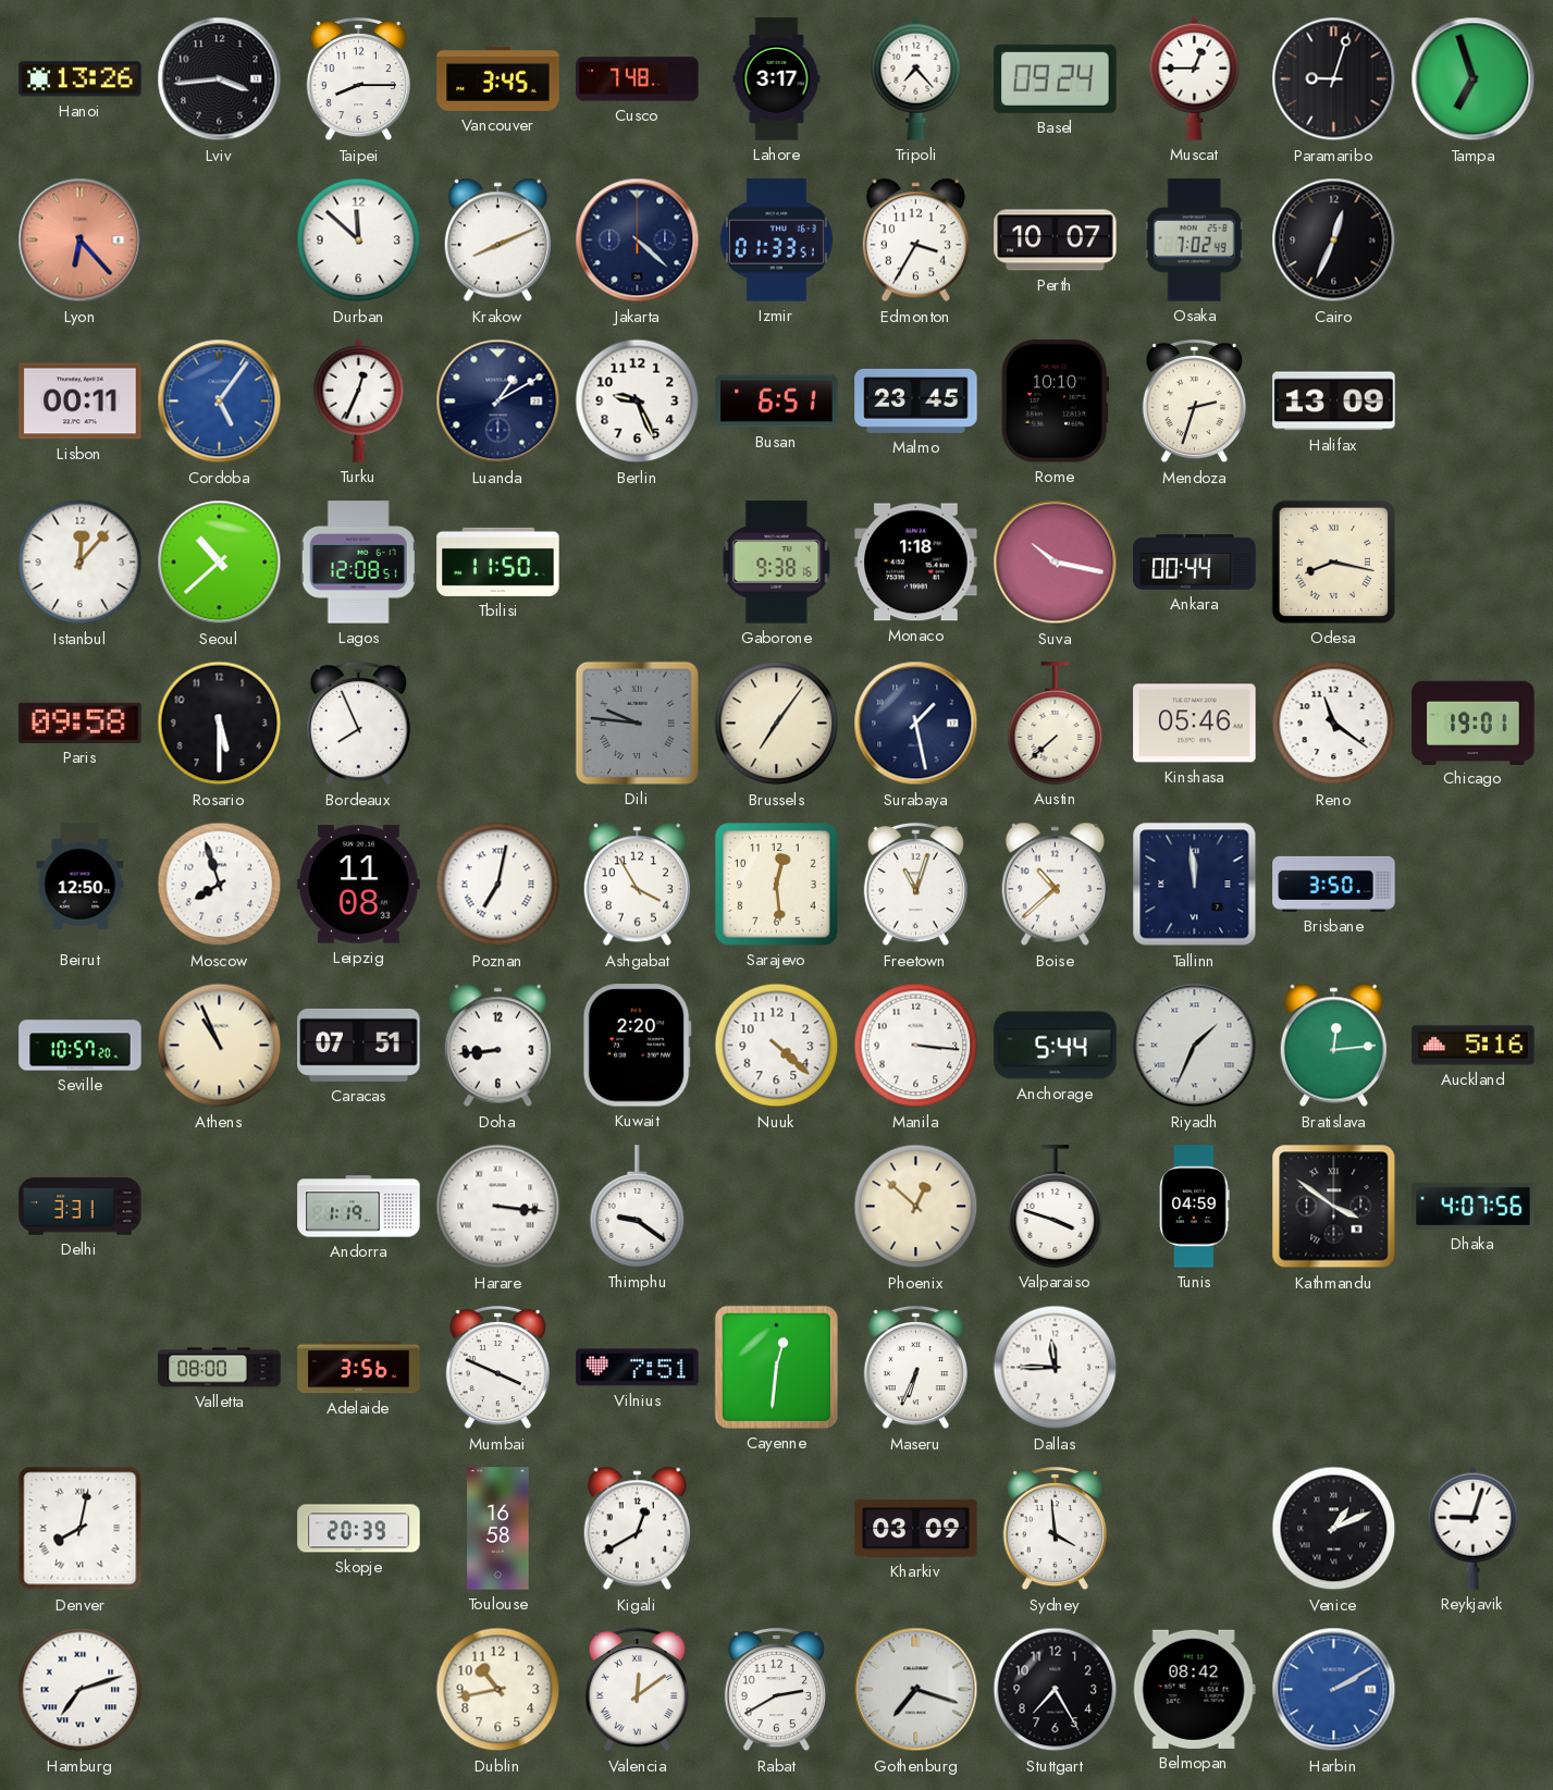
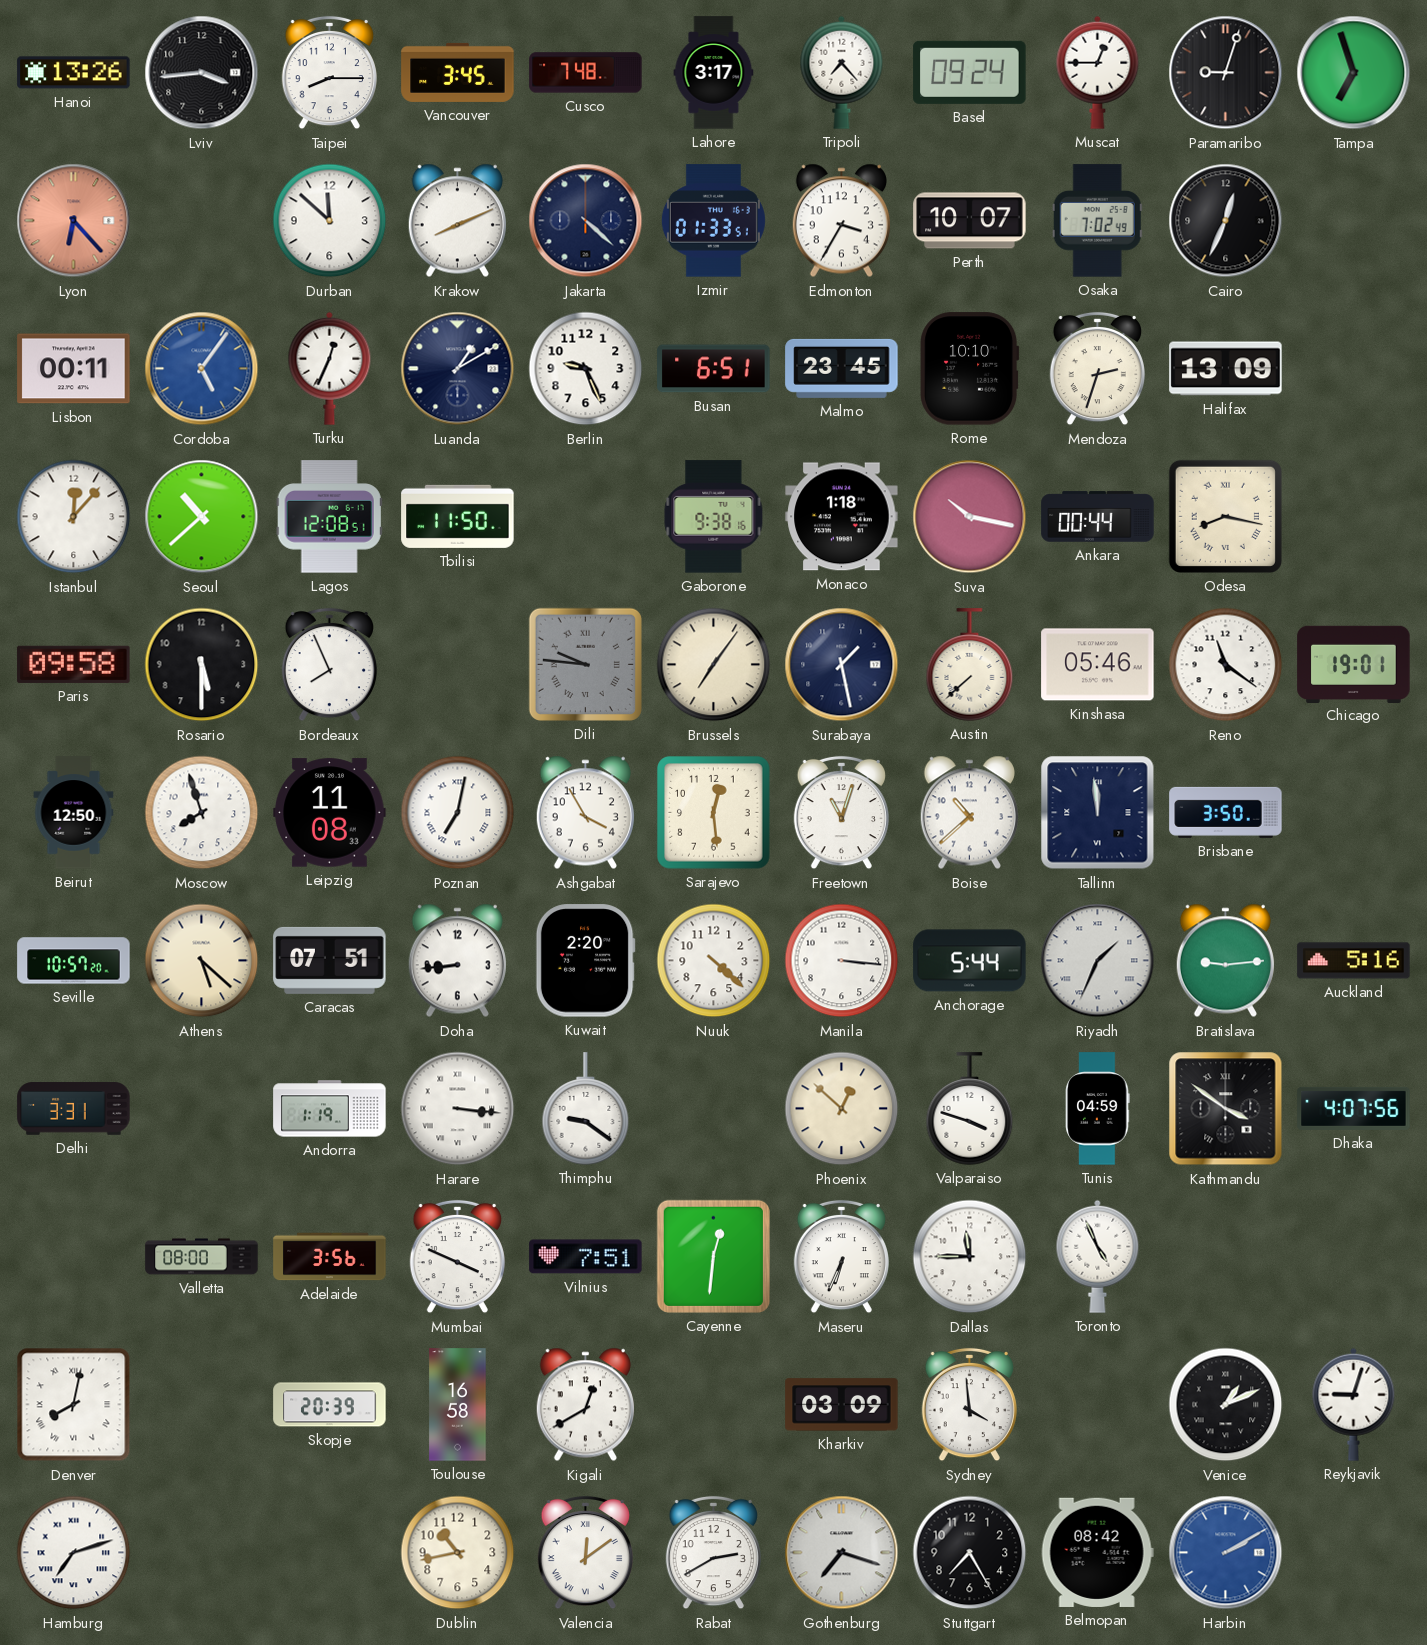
Athens: 10:56 -> 5:22 (202, 961)
Bratislava: 12:14 -> 9:14 (1225, 961)
Toronto: none -> 4:56 (1098, 1256)
